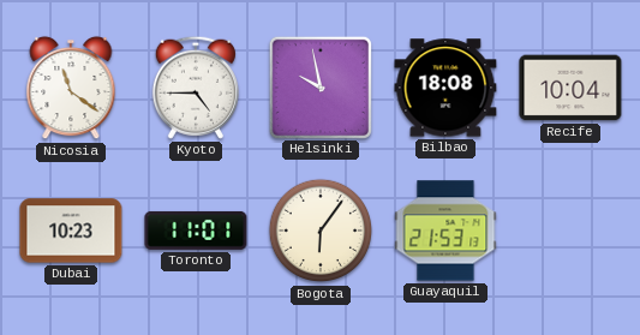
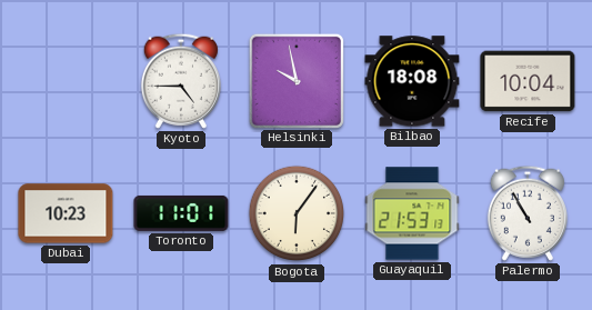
Nicosia: 11:21 -> none (71, 88)
Palermo: none -> 10:55 (528, 213)
